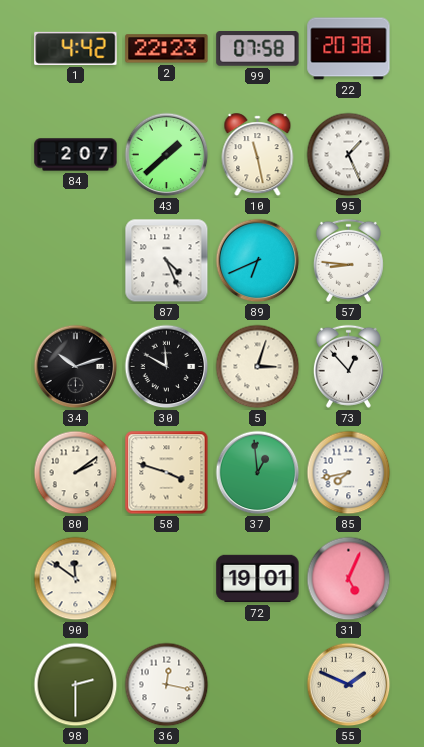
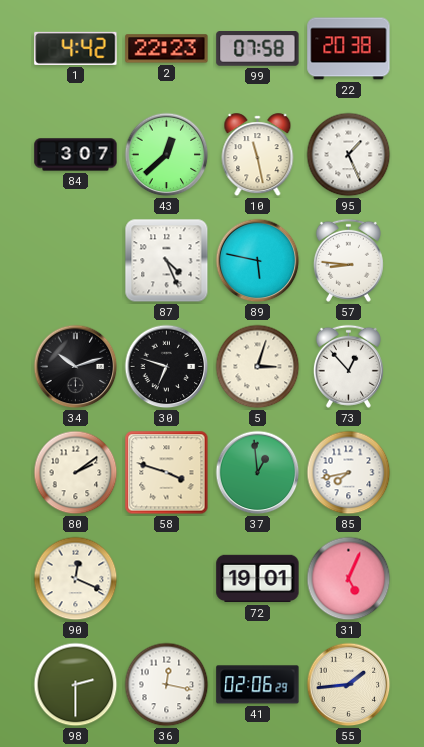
84: 2:07 -> 3:07 (76, 155)
43: 1:38 -> 12:38 (167, 155)
89: 6:41 -> 5:47 (258, 261)
30: 11:50 -> 6:48 (167, 367)
90: 11:51 -> 12:19 (76, 579)
41: none -> 02:06 (258, 685)
55: 1:49 -> 1:44 (349, 685)
